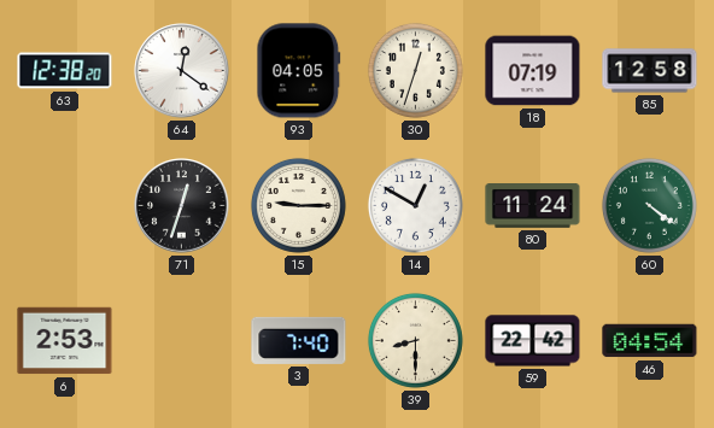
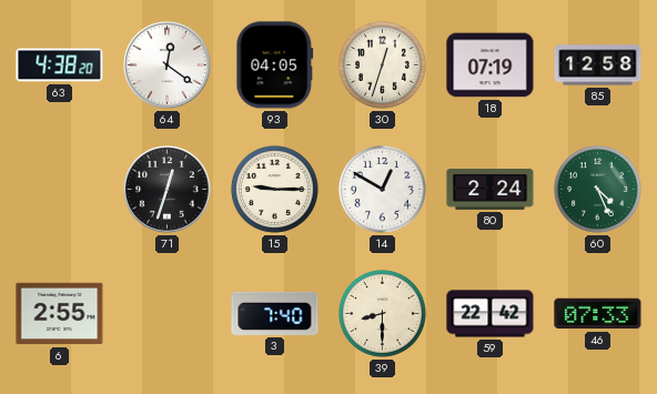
63: 12:38 -> 4:38 (60, 65)
80: 11:24 -> 2:24 (491, 190)
60: 4:21 -> 4:26 (597, 189)
6: 2:53 -> 2:55 (60, 314)
46: 04:54 -> 07:33 (598, 314)
